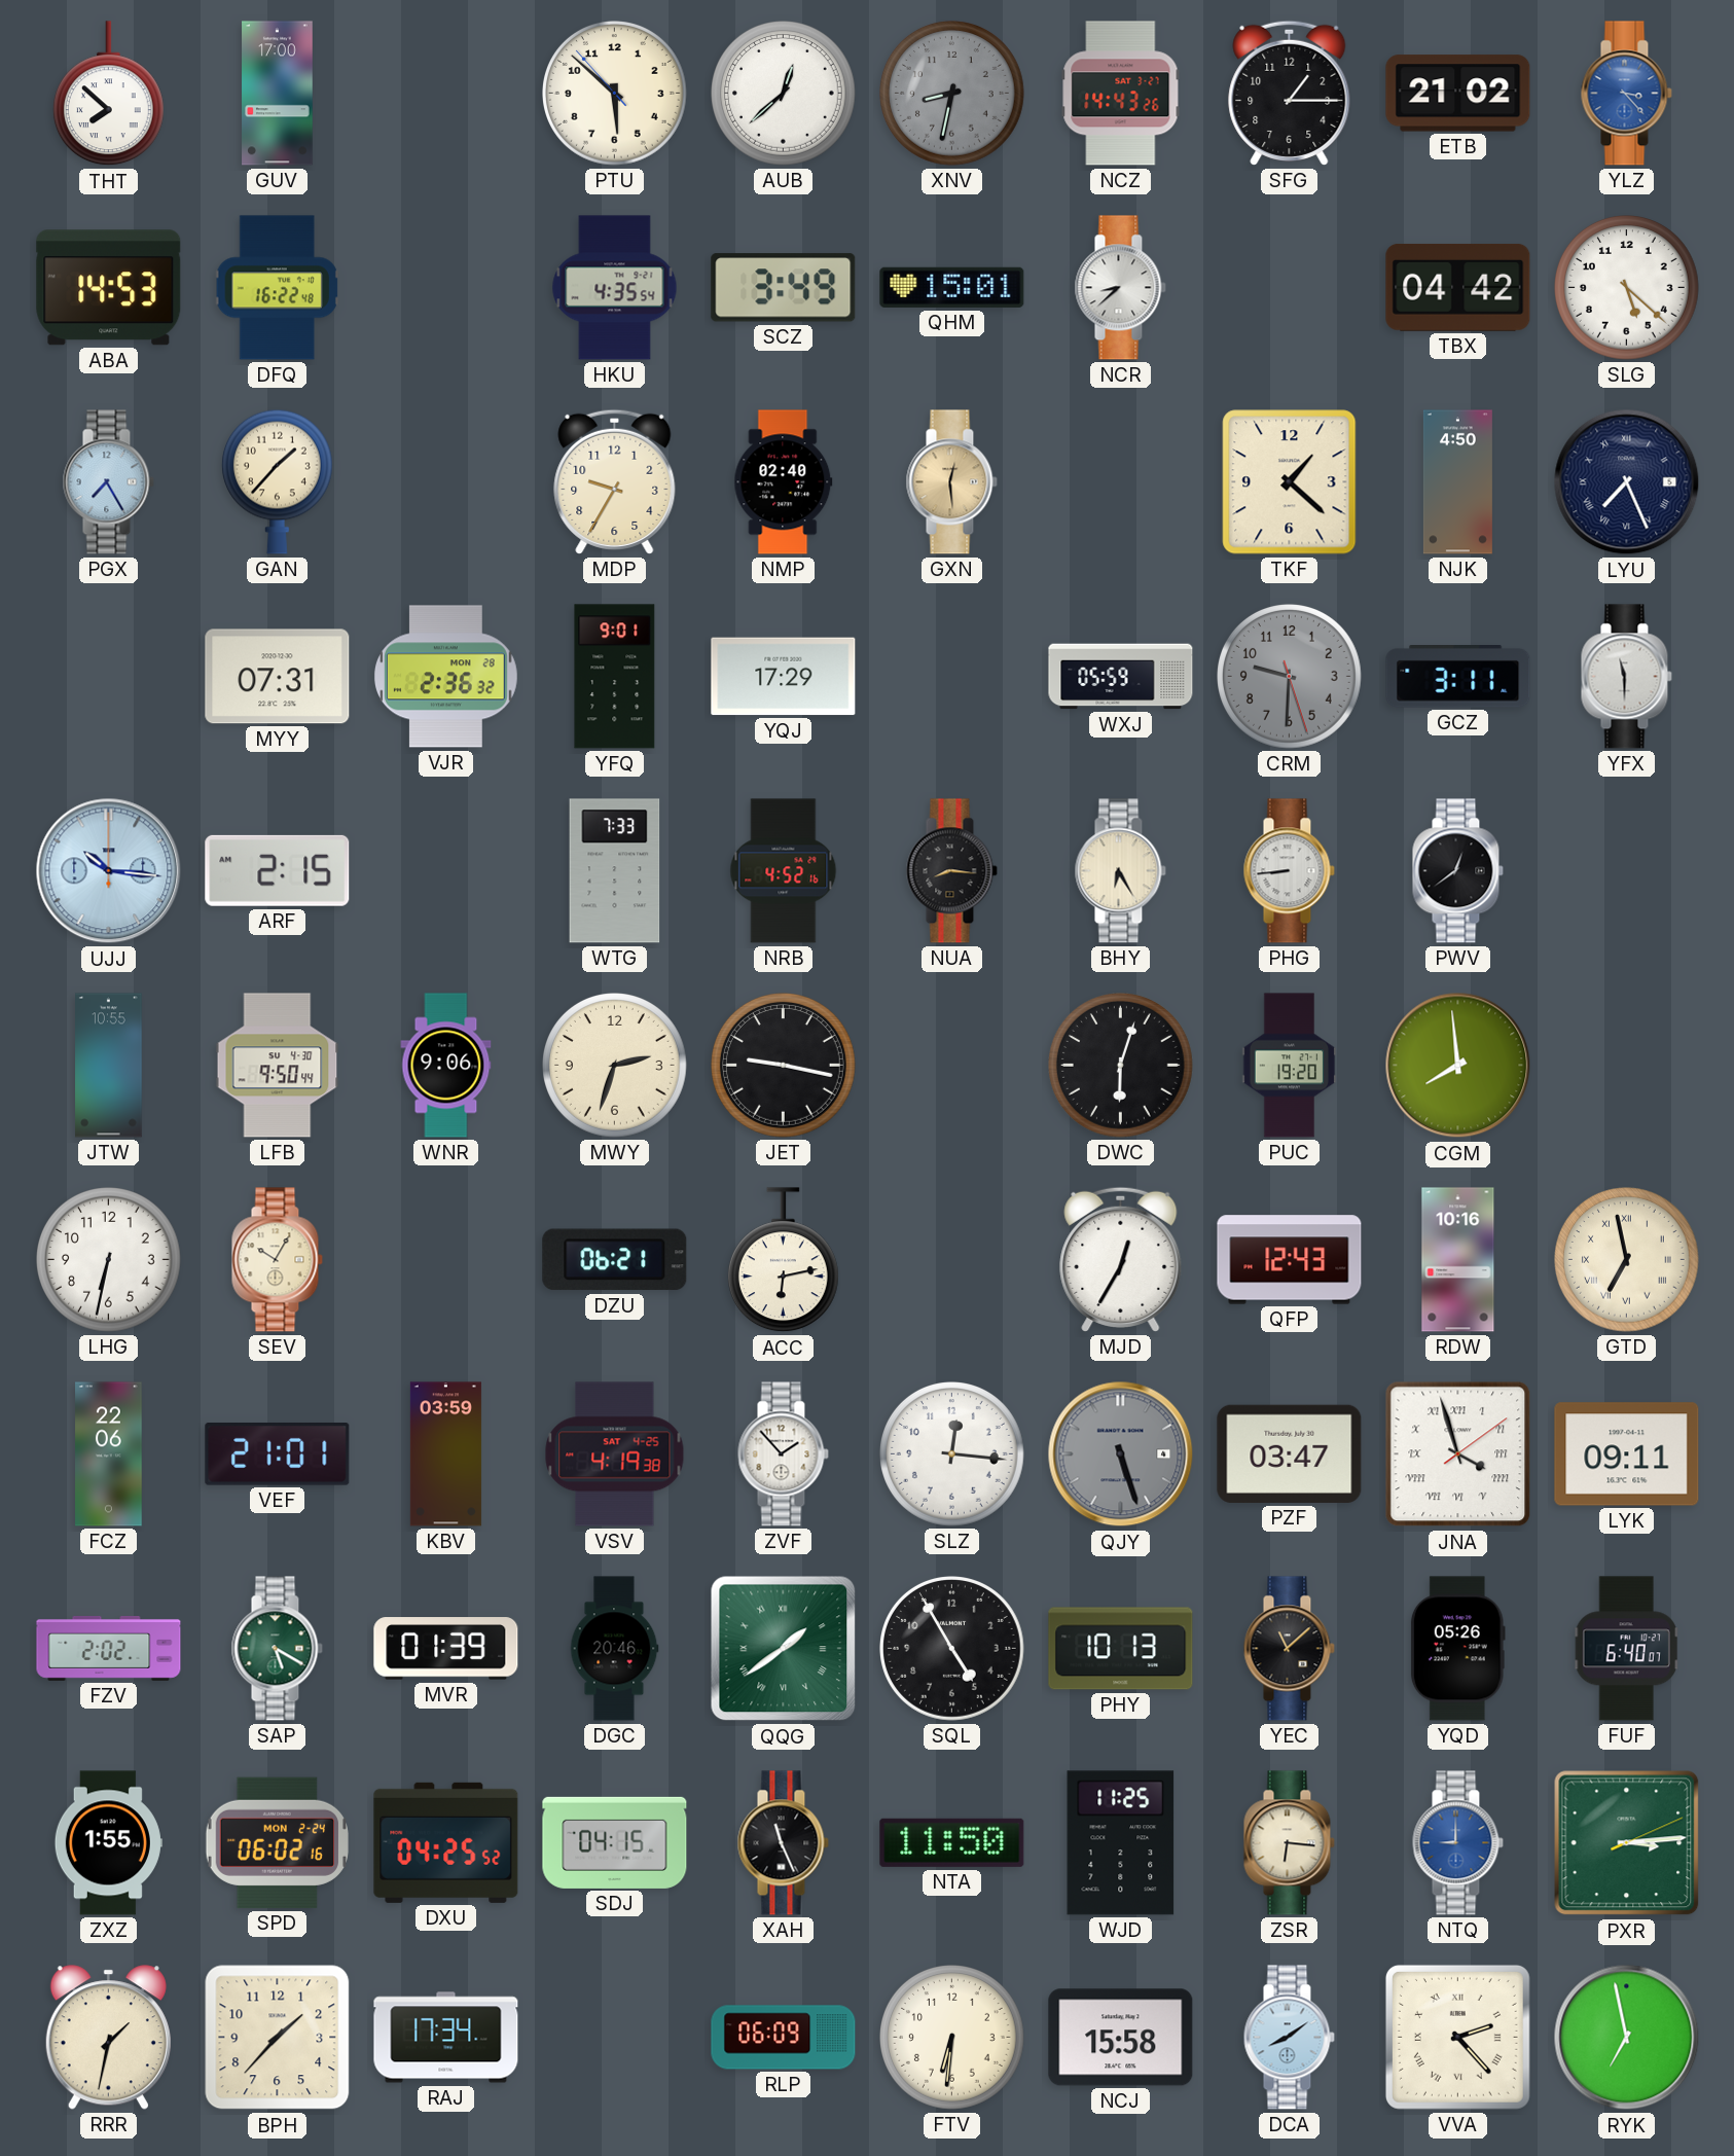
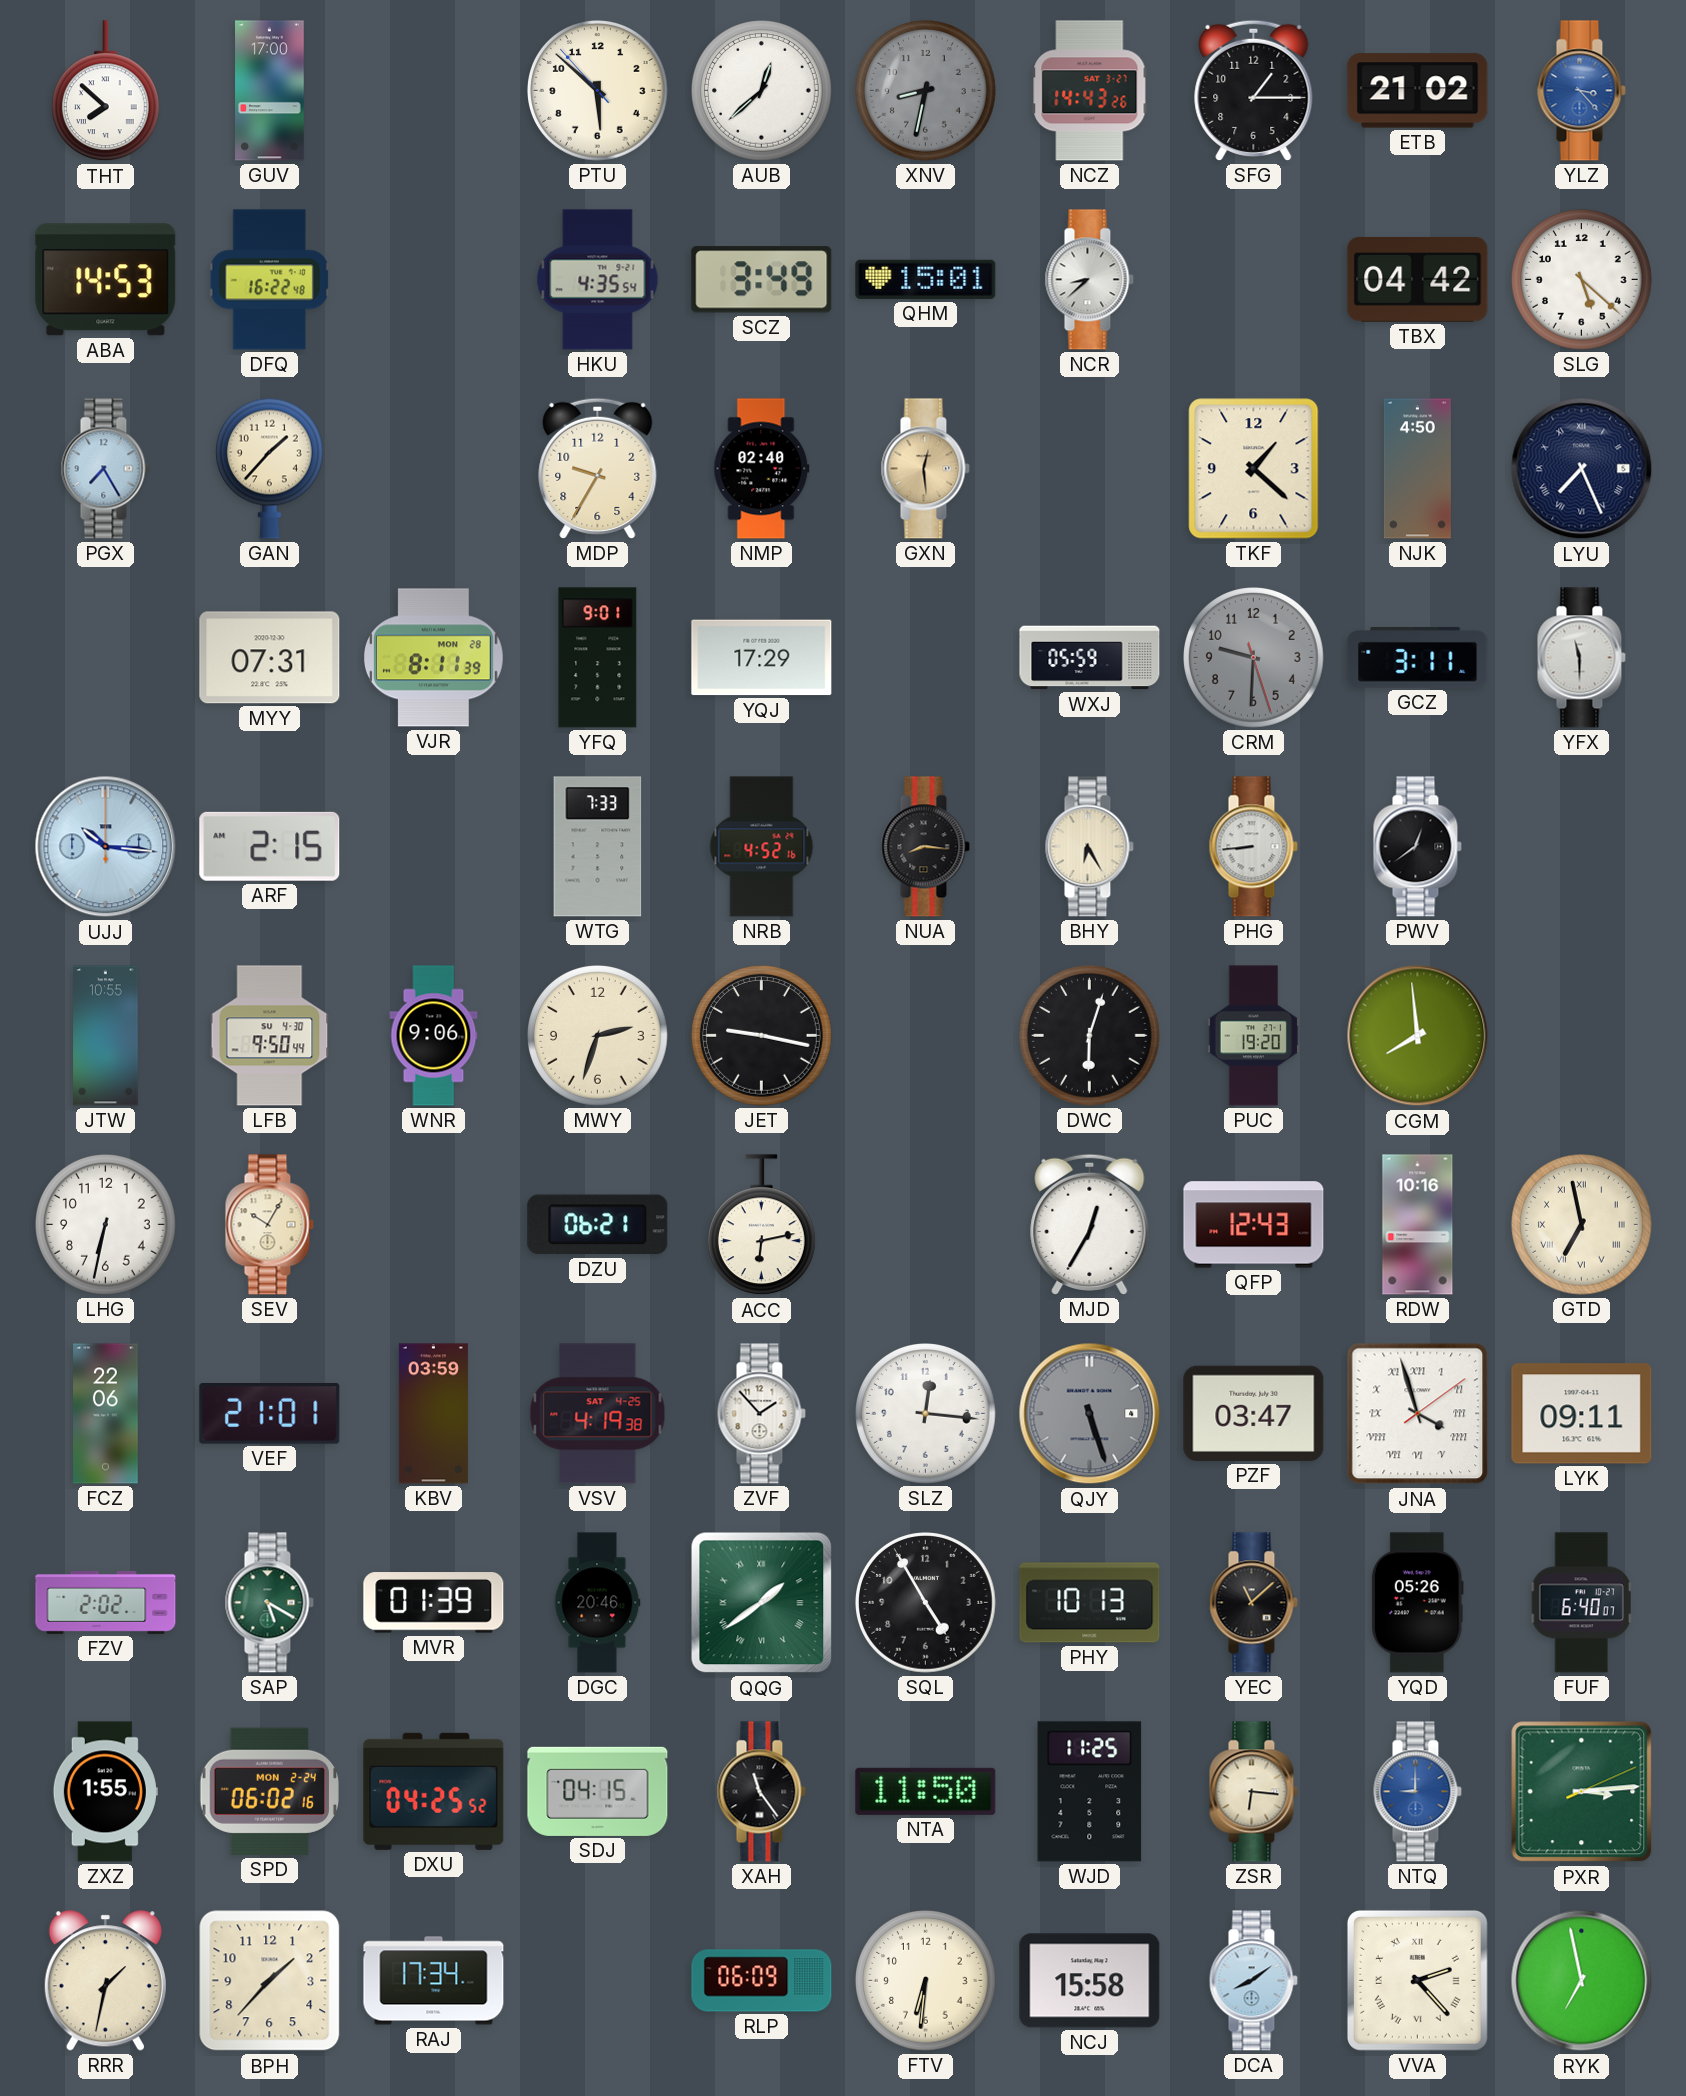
VJR: 2:36 -> 8:11 (433, 658)
XAH: 11:26 -> 11:24 (761, 1792)
